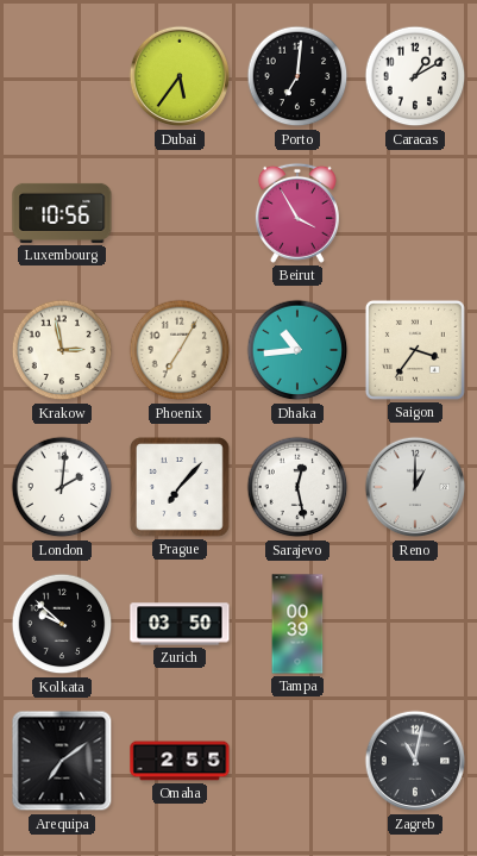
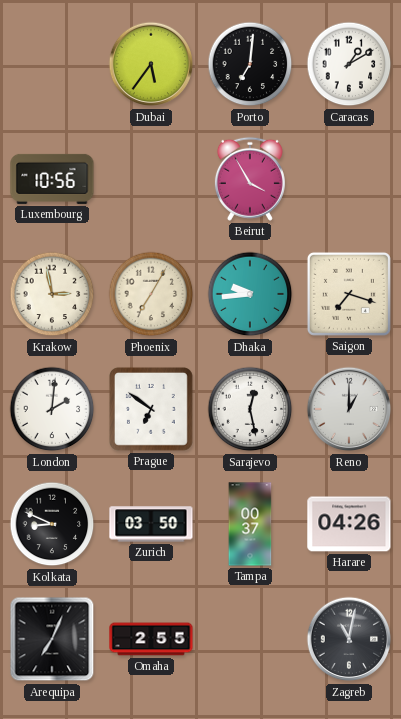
Dhaka: 10:44 -> 9:44 (250, 294)
Saigon: 3:36 -> 7:18 (349, 294)
Prague: 7:07 -> 6:51 (151, 409)
Kolkata: 9:52 -> 8:49 (52, 524)
Tampa: 00:39 -> 00:37 (250, 524)
Harare: none -> 04:26 (349, 524)
Arequipa: 7:09 -> 7:04 (52, 639)
